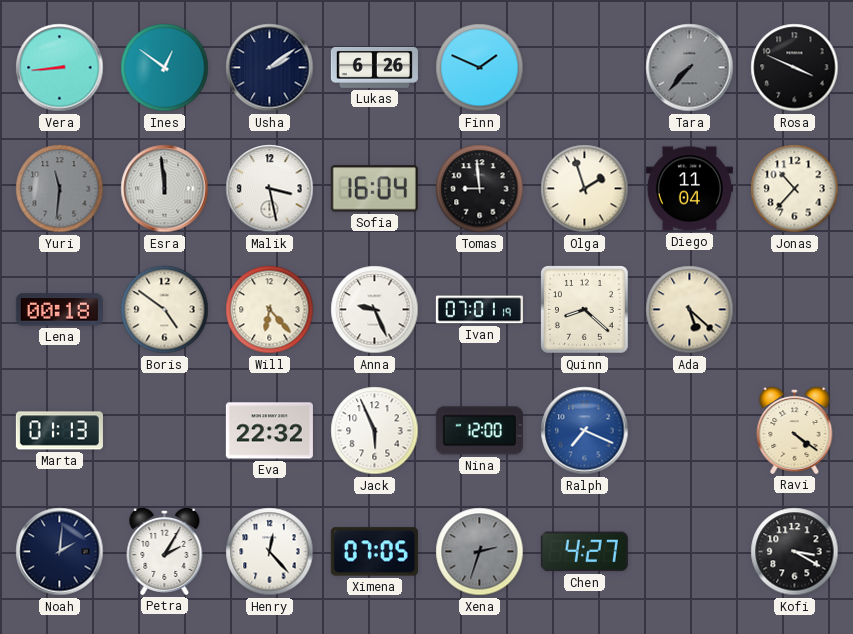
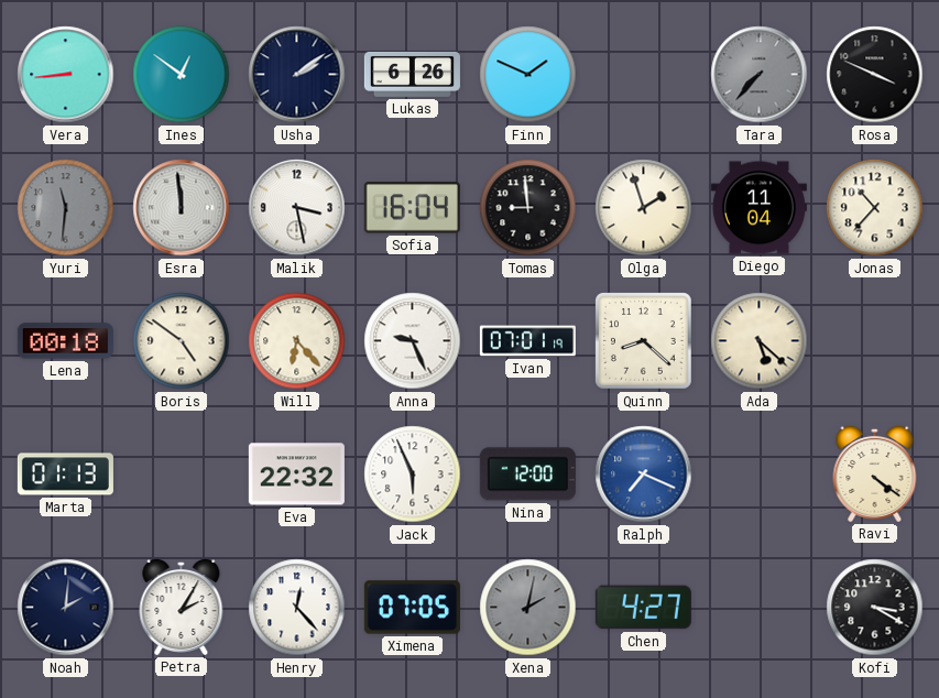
Xena: 2:33 -> 2:02 (528, 608)
